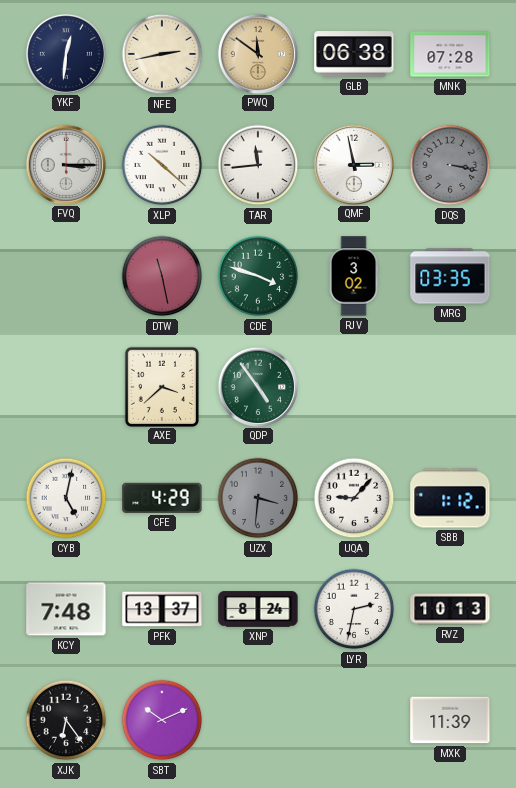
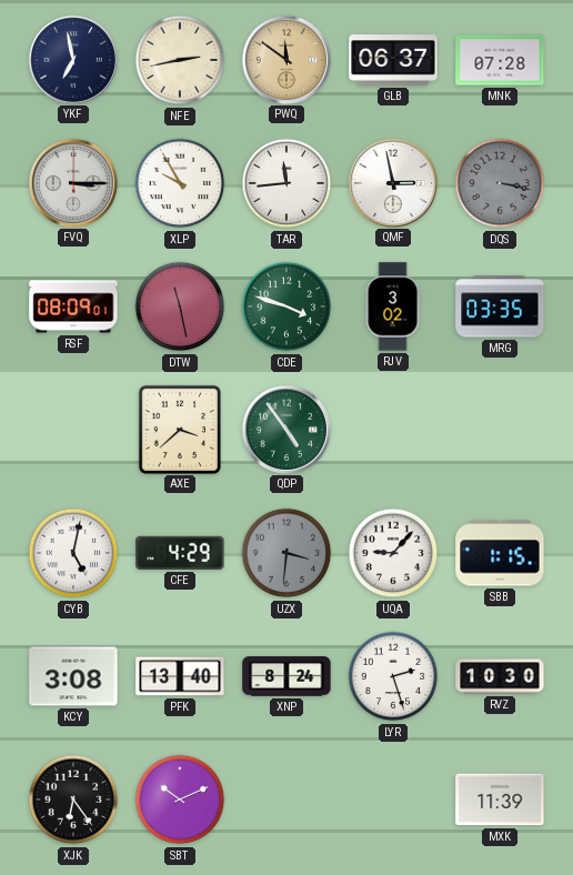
YKF: 12:31 -> 6:58 (72, 59)
GLB: 06:38 -> 06:37 (393, 60)
XLP: 10:22 -> 9:55 (180, 183)
RSF: none -> 08:09 (73, 306)
SBB: 1:12 -> 1:15 (500, 553)
KCY: 7:48 -> 3:08 (73, 676)
PFK: 13:37 -> 13:40 (180, 676)
LYR: 2:32 -> 2:27 (393, 676)
RVZ: 10:13 -> 10:30 (500, 676)
